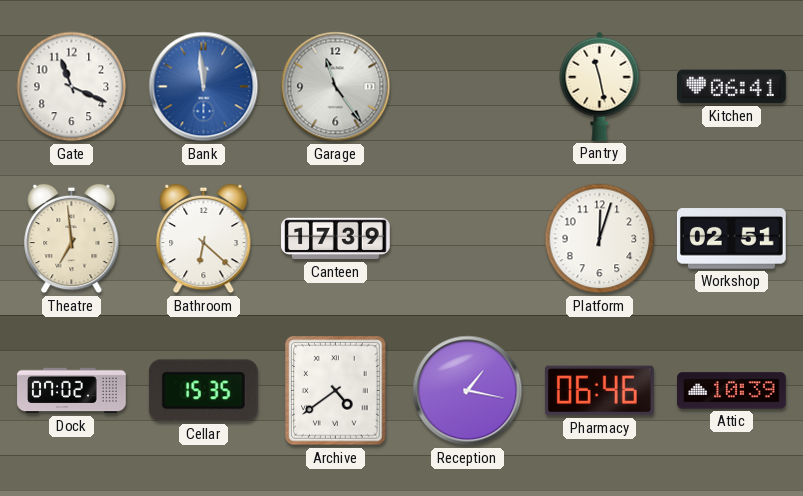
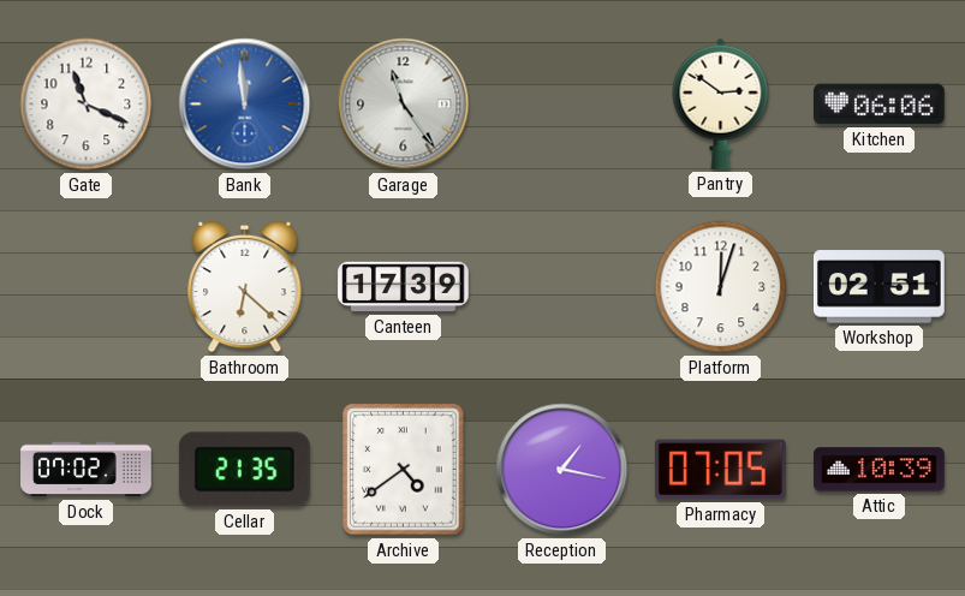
Pantry: 11:28 -> 2:51 (721, 103)
Kitchen: 06:41 -> 06:06 (880, 105)
Theatre: 6:59 -> none (72, 239)
Cellar: 15:35 -> 21:35 (244, 470)
Pharmacy: 06:46 -> 07:05 (720, 470)
